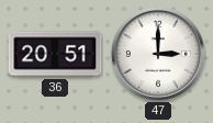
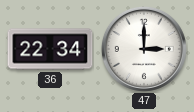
36: 20:51 -> 22:34 (50, 49)
